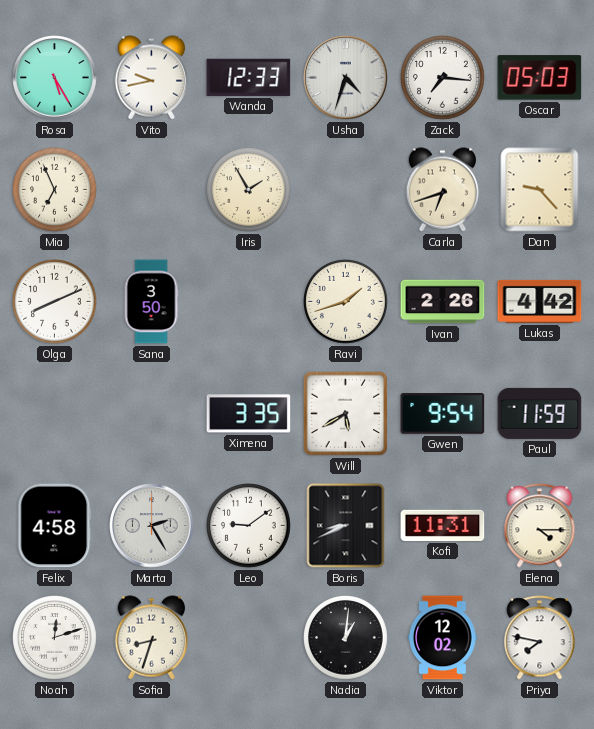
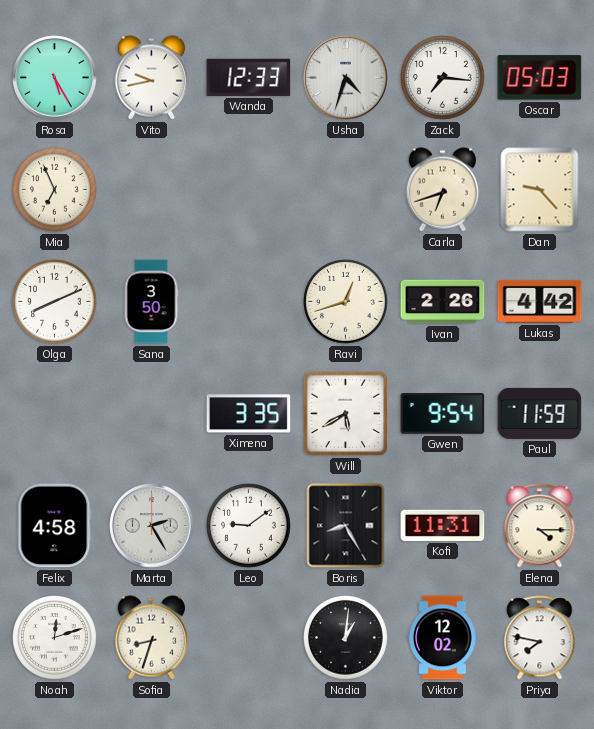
Iris: 1:55 -> none (249, 190)
Ravi: 1:42 -> 12:42 (346, 302)
Boris: 8:41 -> 8:25 (346, 526)
